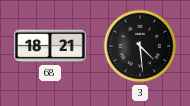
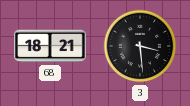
3: 4:29 -> 3:29 (140, 46)
